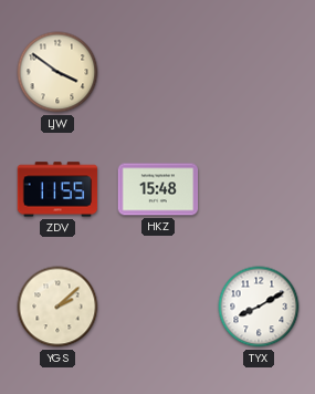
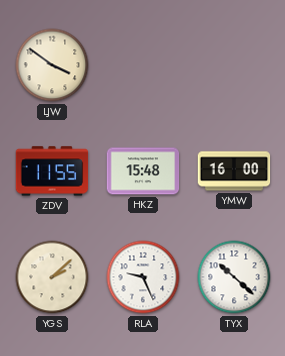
YMW: none -> 16:00 (234, 171)
RLA: none -> 9:26 (143, 277)
TYX: 8:10 -> 10:22 (234, 277)
